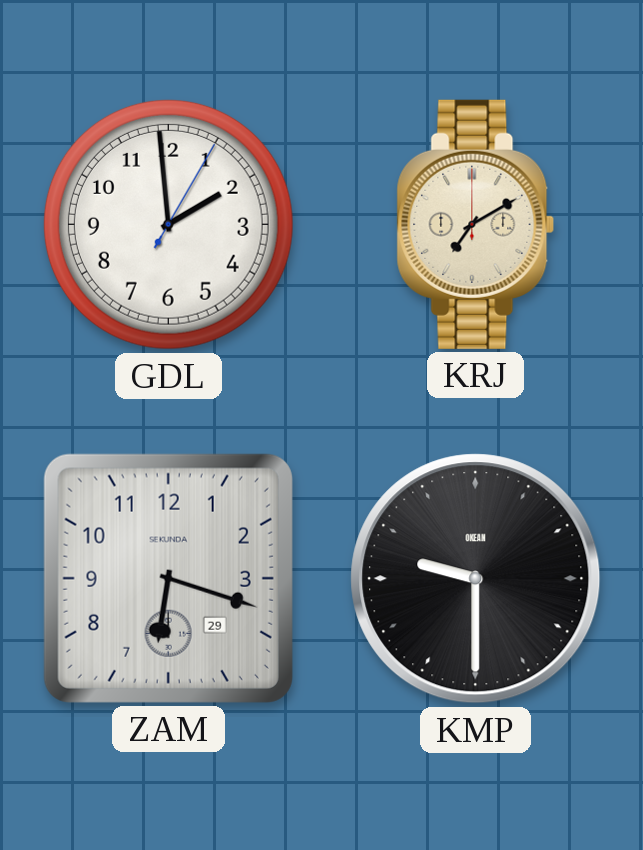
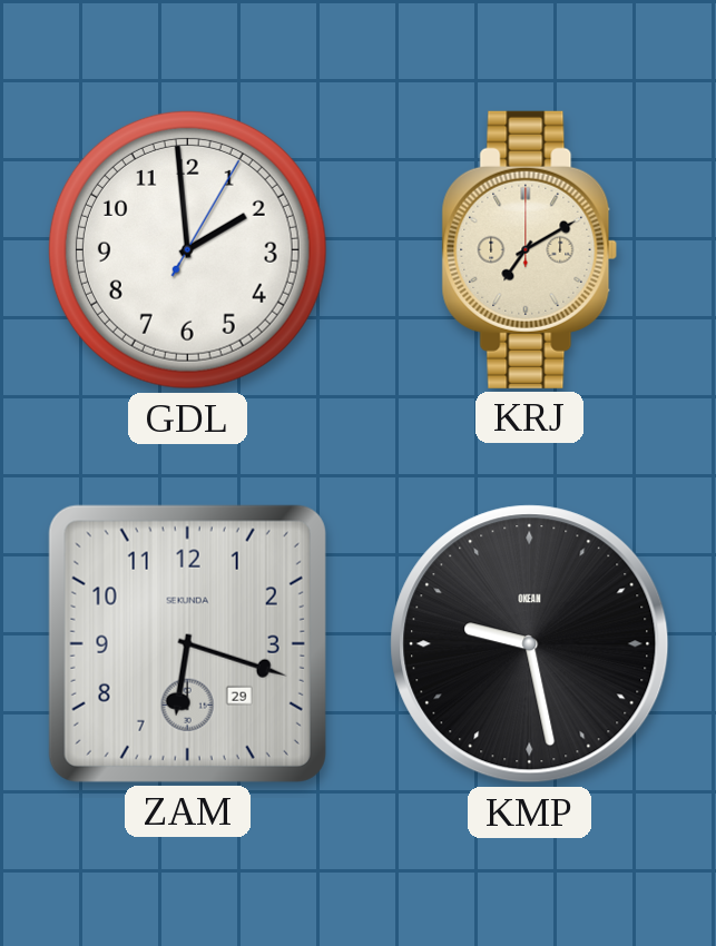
KMP: 9:30 -> 9:28 (530, 644)
